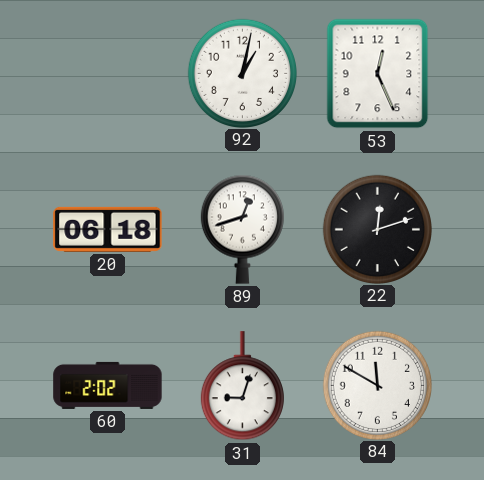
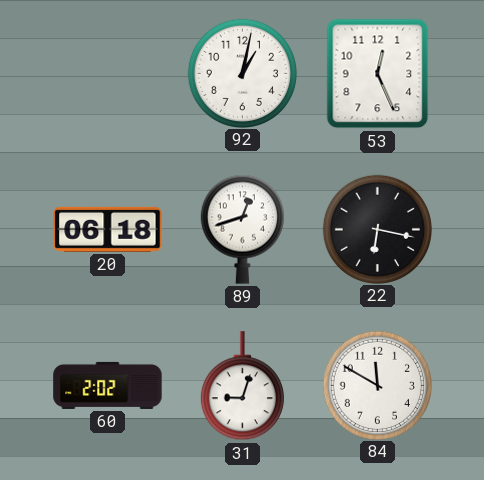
22: 12:12 -> 6:17 (377, 229)
